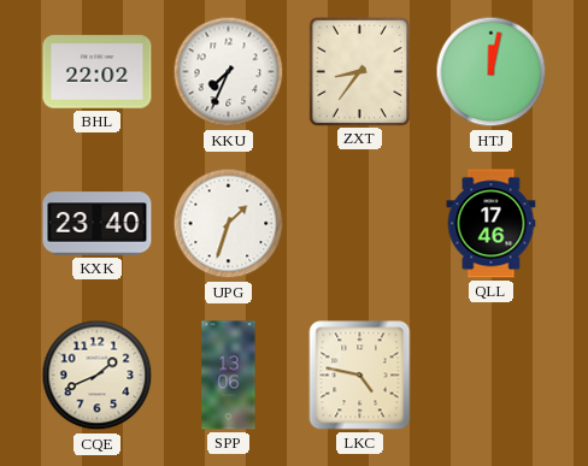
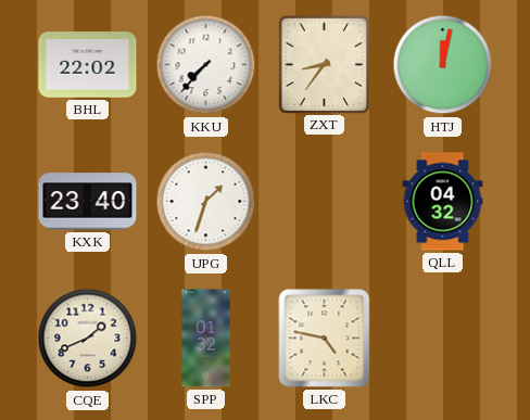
KKU: 7:34 -> 7:37 (206, 65)
QLL: 17:46 -> 04:32 (443, 202)
SPP: 13:06 -> 01:32 (206, 339)
